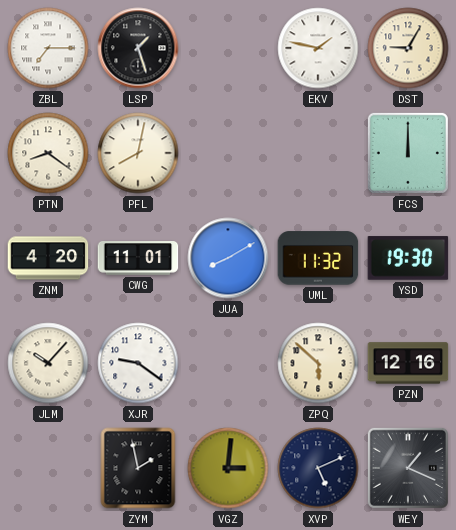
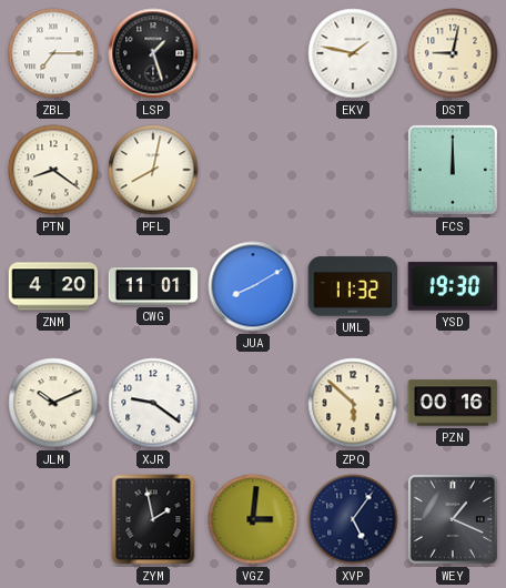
DST: 9:05 -> 9:02 (453, 53)
JLM: 10:07 -> 10:11 (53, 403)
PZN: 12:16 -> 00:16 (453, 403)
XVP: 5:11 -> 5:06 (353, 519)
